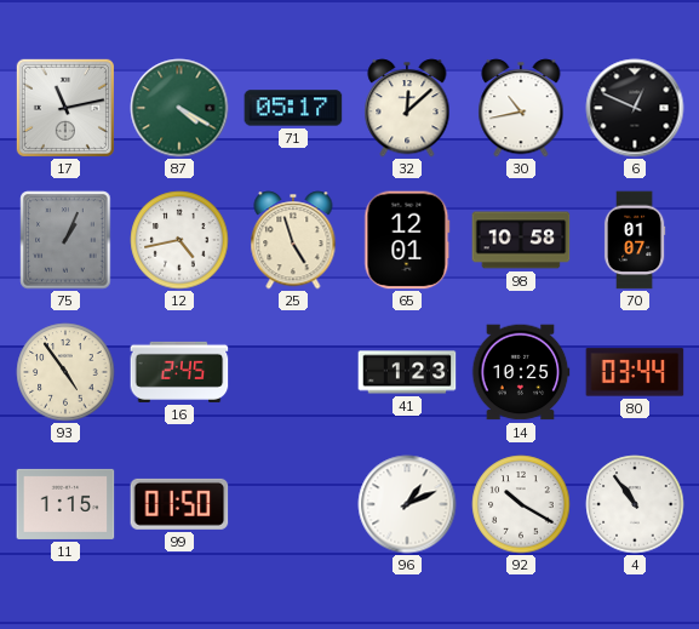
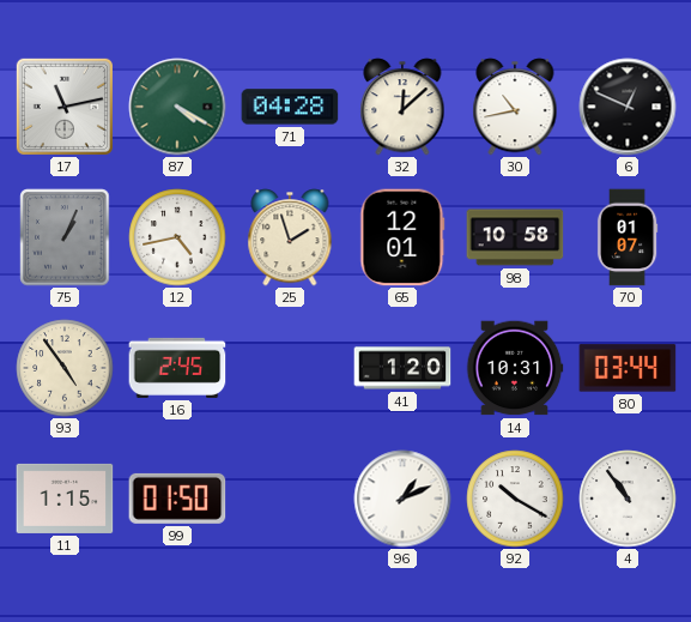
71: 05:17 -> 04:28 (290, 107)
25: 4:57 -> 1:57 (290, 237)
41: 1:23 -> 1:20 (402, 368)
14: 10:25 -> 10:31 (515, 368)
